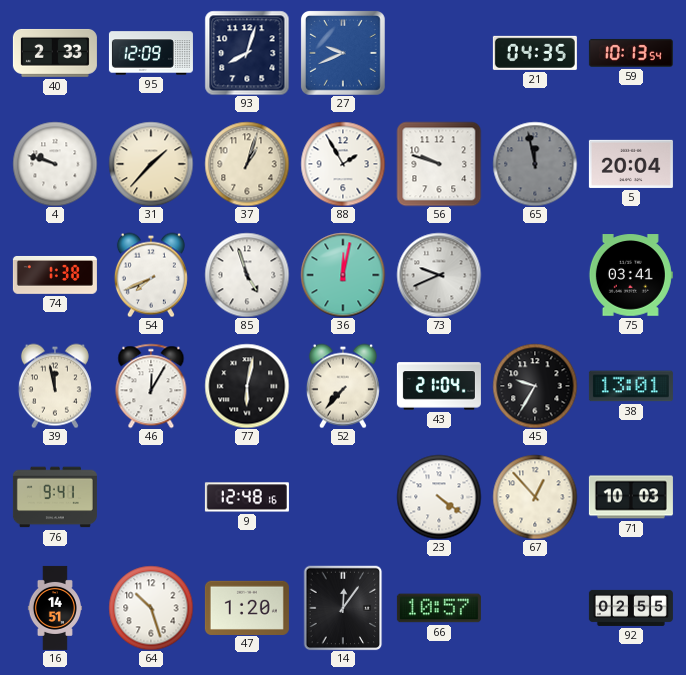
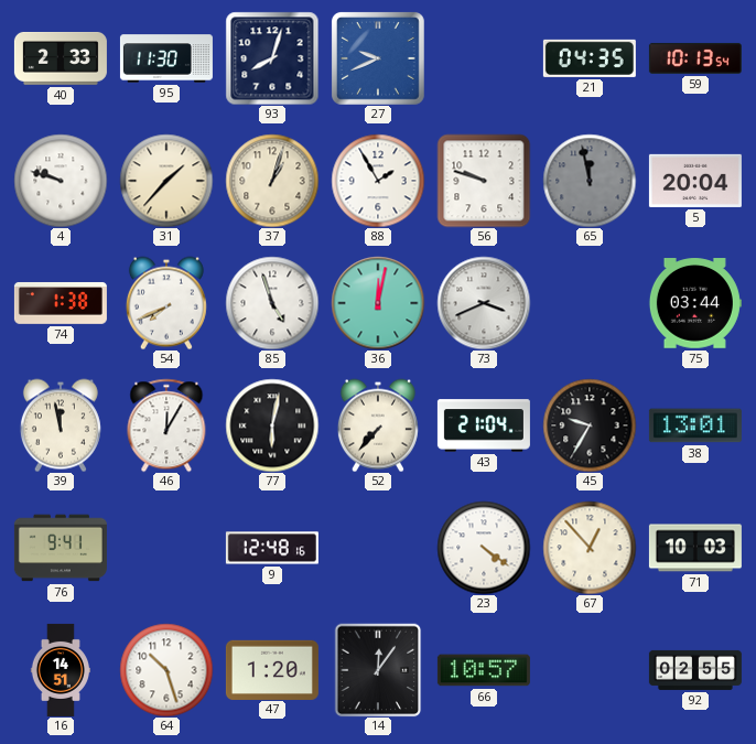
95: 12:09 -> 11:30 (166, 58)
73: 9:41 -> 3:41 (484, 303)
75: 03:41 -> 03:44 (695, 303)
